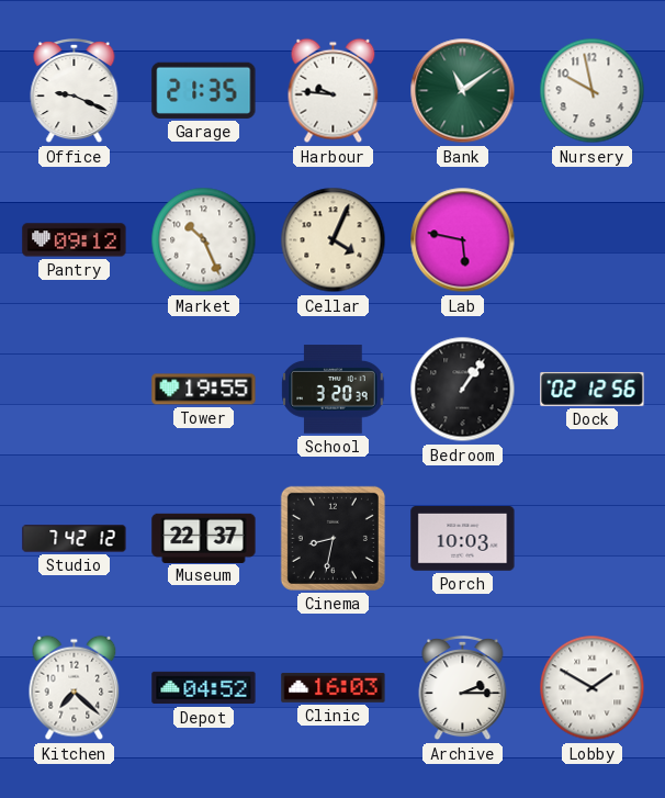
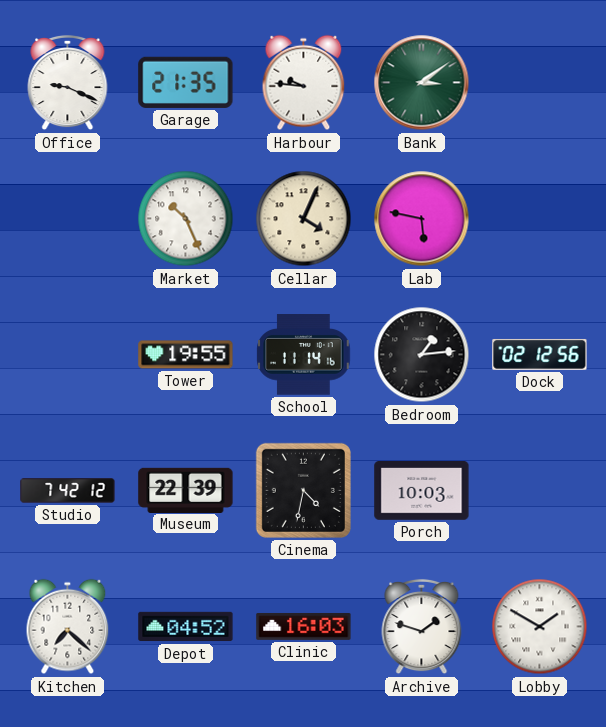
Bank: 11:09 -> 3:09 (422, 83)
Nursery: 9:58 -> none (593, 91)
Pantry: 09:12 -> none (75, 240)
School: 3:20 -> 11:14 (304, 355)
Bedroom: 1:06 -> 1:14 (422, 355)
Museum: 22:37 -> 22:39 (186, 490)
Cinema: 8:32 -> 4:32 (303, 490)
Archive: 2:15 -> 1:48 (422, 627)
